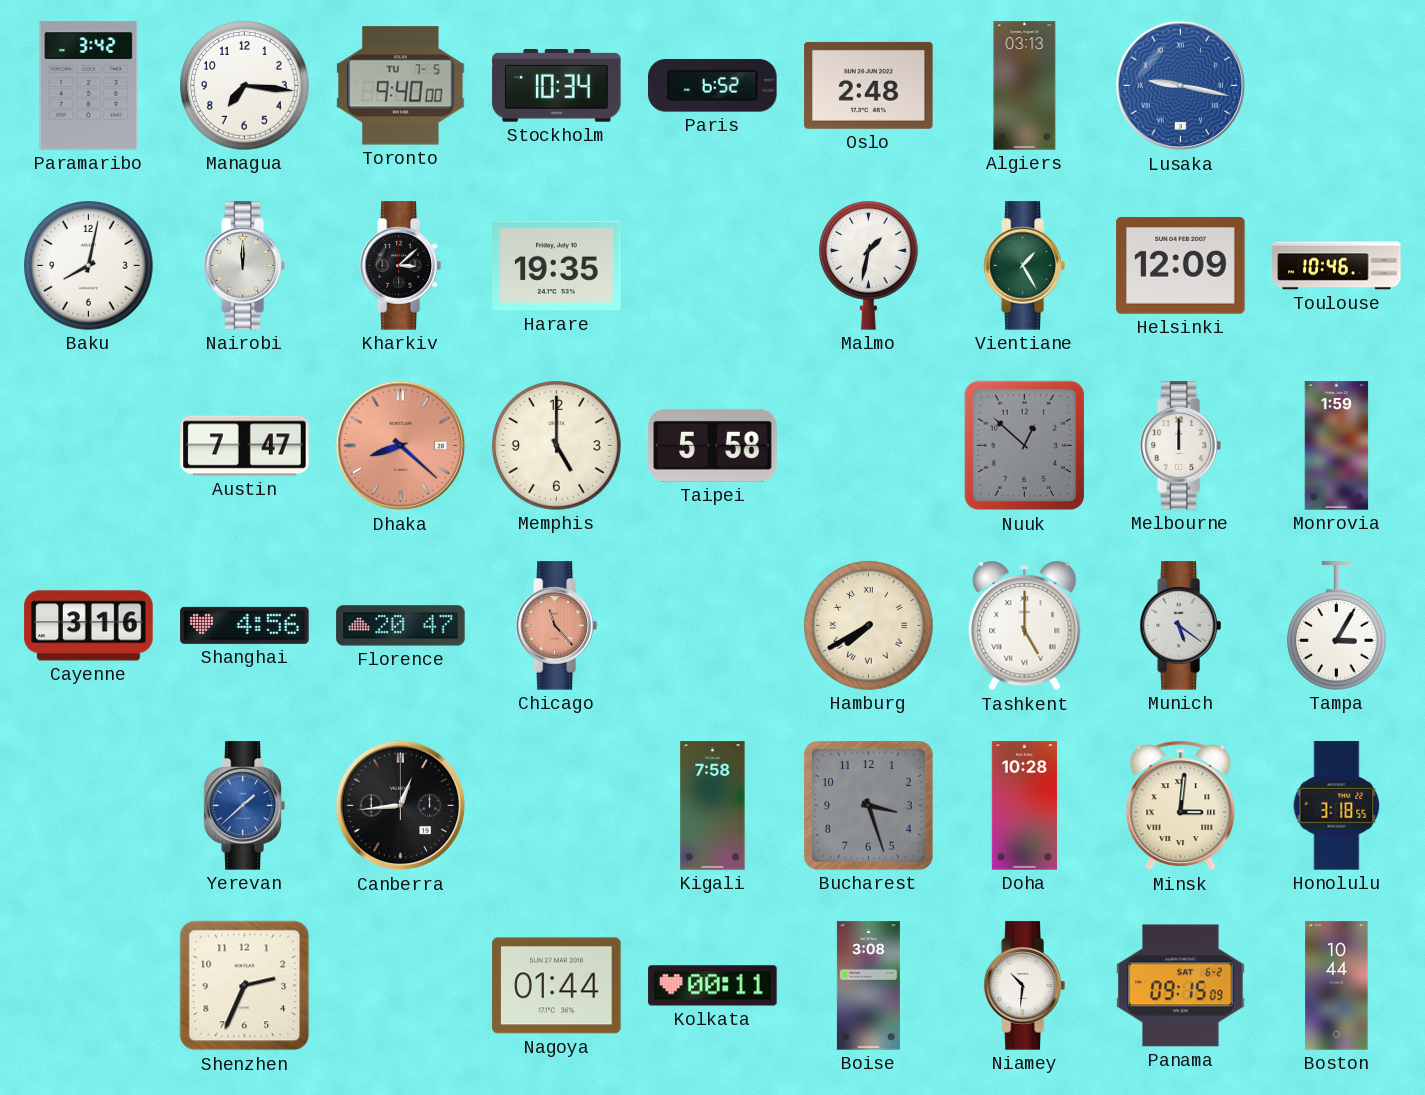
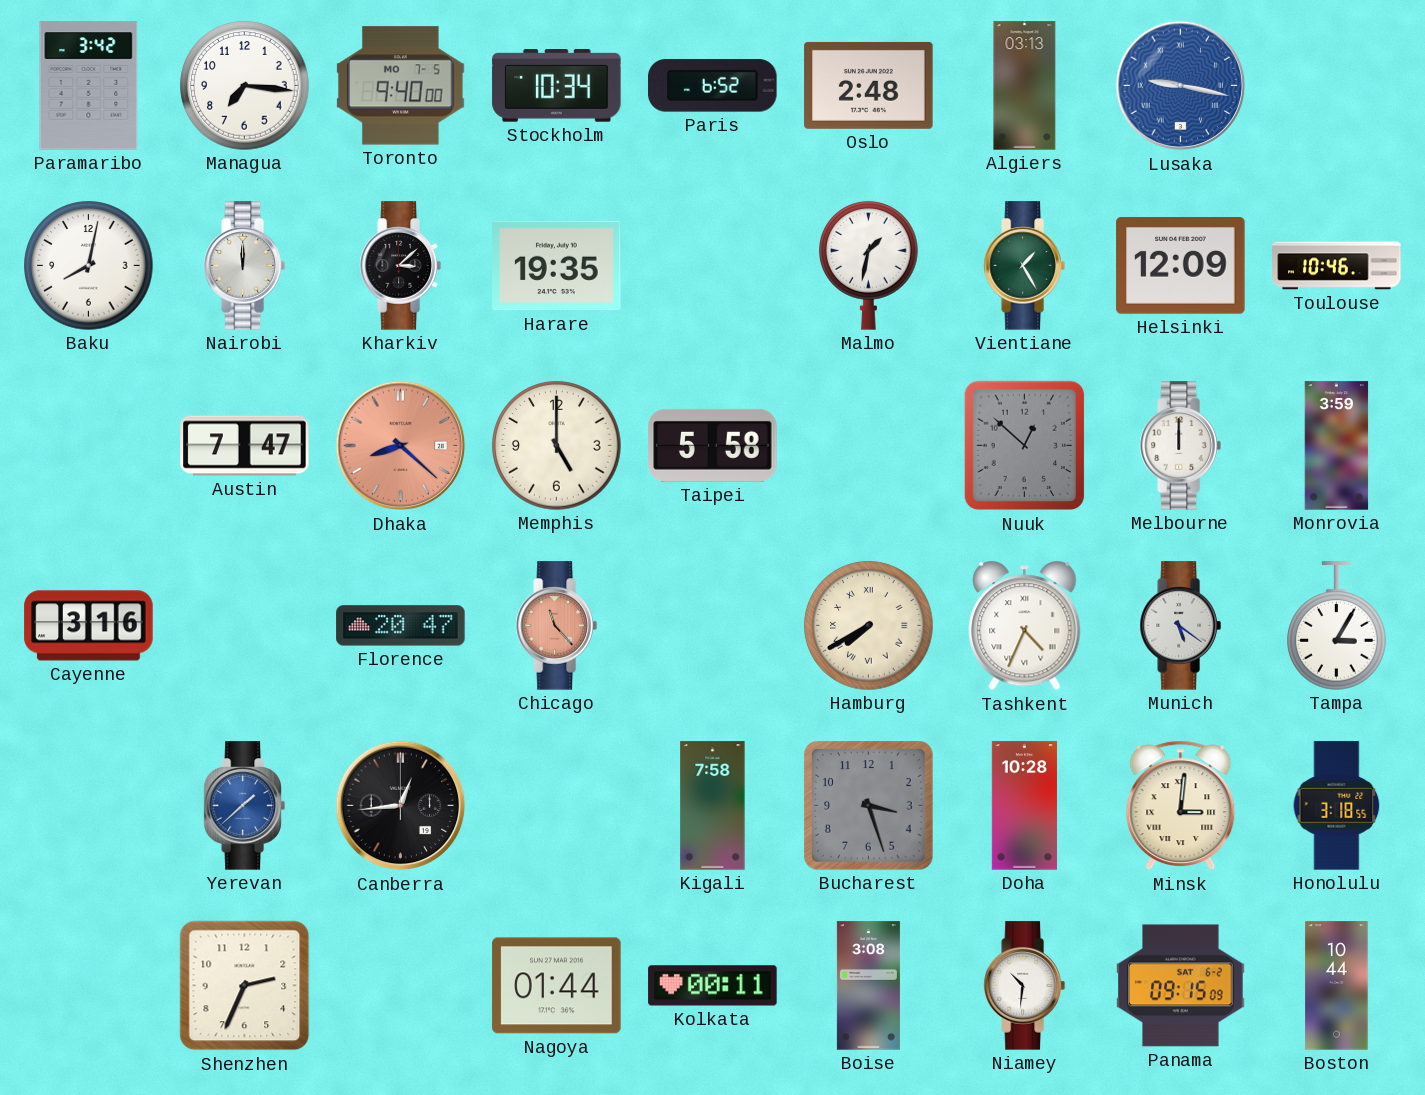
Toronto date: TU 7-5 -> MO 7-5 (401, 86)
Monrovia: 1:59 -> 3:59 (1337, 446)
Shanghai: 4:56 -> none (245, 625)
Tashkent: 5:00 -> 4:34 (1025, 626)
